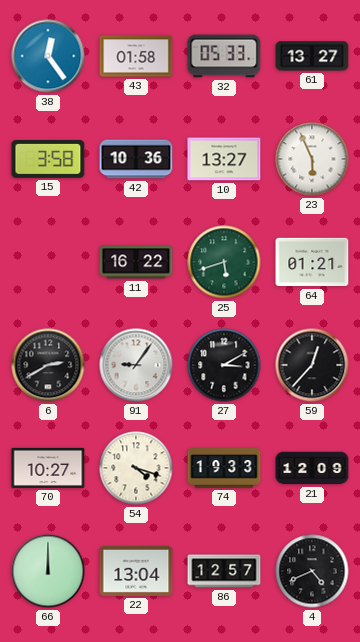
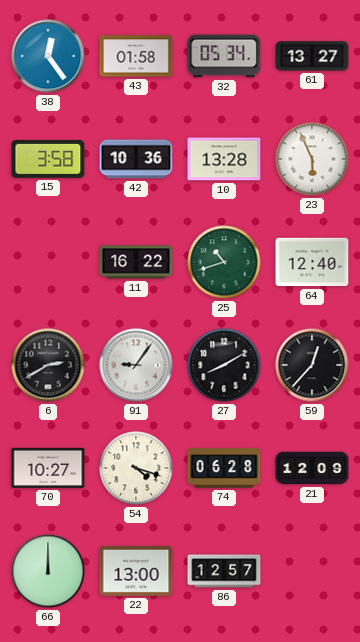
32: 05:33 -> 05:34 (224, 56)
10: 13:27 -> 13:28 (224, 159)
25: 5:42 -> 10:42 (224, 262)
64: 01:21 -> 12:40 (312, 262)
27: 3:10 -> 8:10 (224, 365)
74: 19:33 -> 06:28 (224, 468)
22: 13:04 -> 13:00 (136, 571)
4: 4:41 -> none (312, 571)
